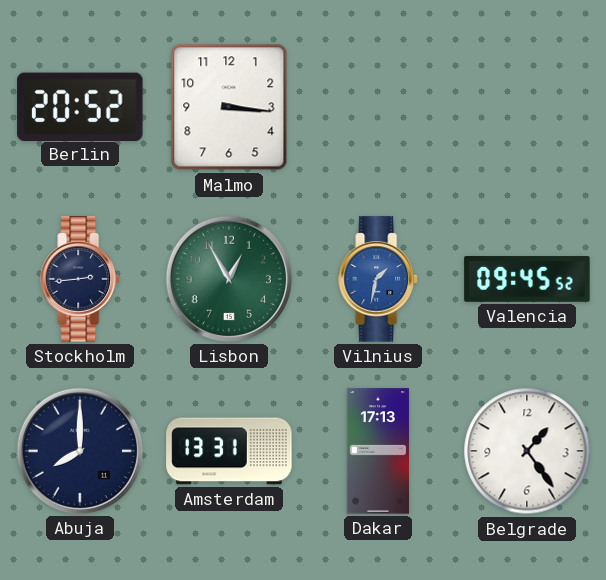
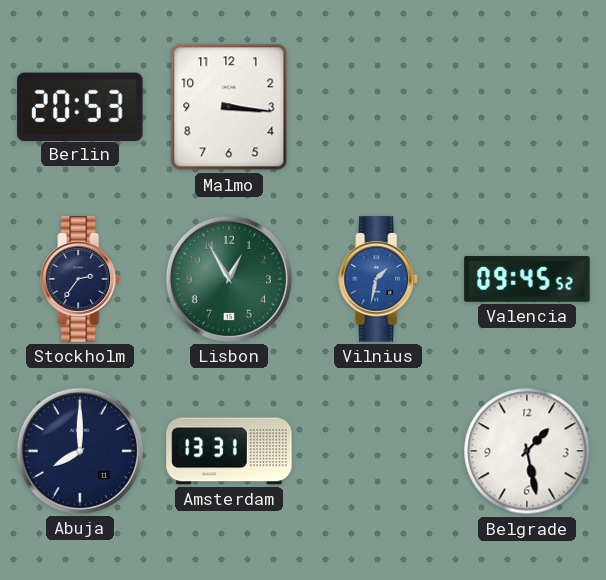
Berlin: 20:52 -> 20:53 (80, 106)
Stockholm: 2:44 -> 2:36 (80, 279)
Dakar: 17:13 -> none (378, 451)
Belgrade: 1:24 -> 1:28 (527, 451)
